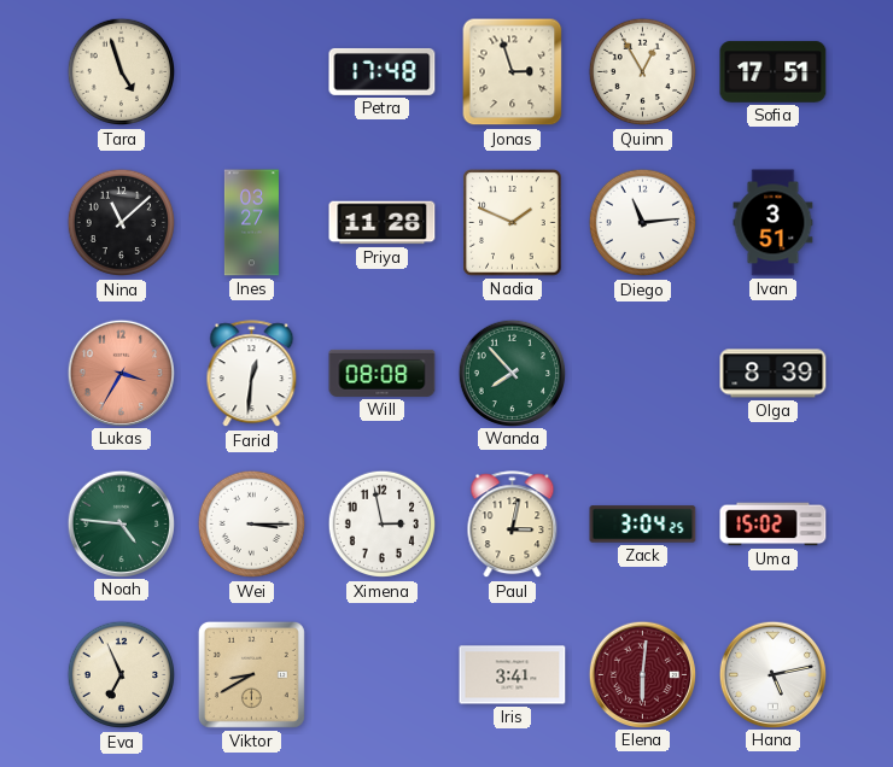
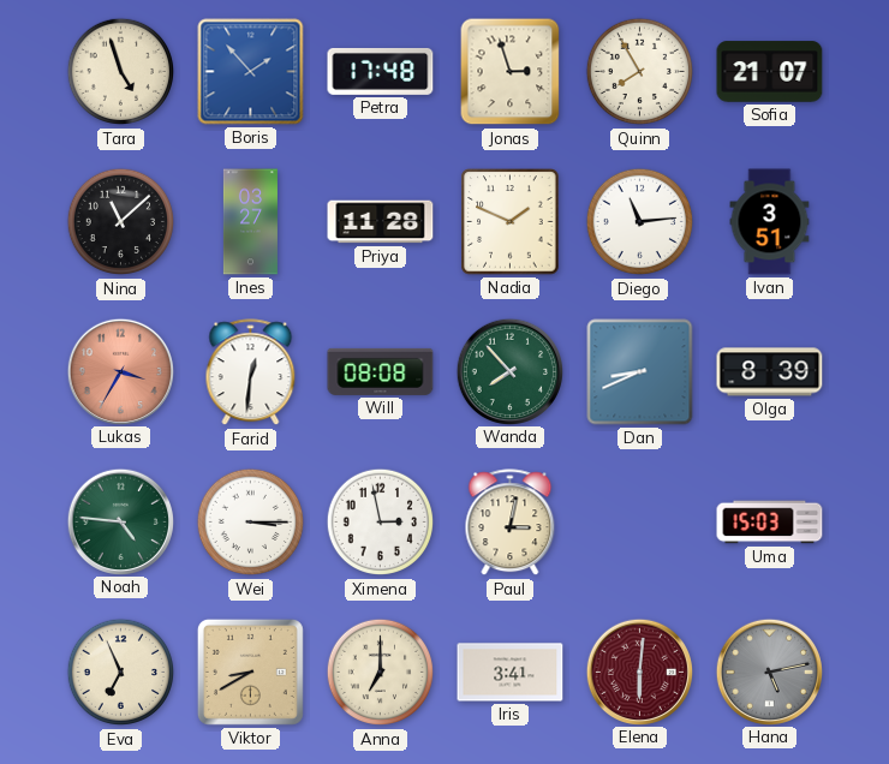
Boris: none -> 1:53 (251, 72)
Quinn: 12:55 -> 7:55 (640, 72)
Sofia: 17:51 -> 21:07 (770, 72)
Dan: none -> 8:41 (640, 372)
Zack: 3:04 -> none (643, 525)
Uma: 15:02 -> 15:03 (770, 523)
Anna: none -> 7:00 (381, 673)
Hana dial: white -> grey (769, 672)
